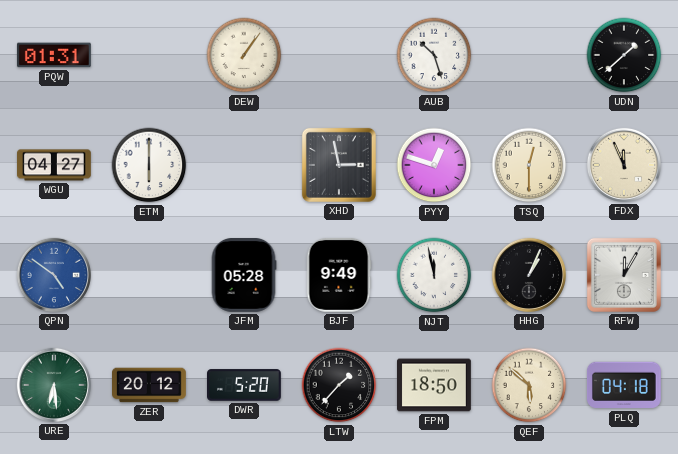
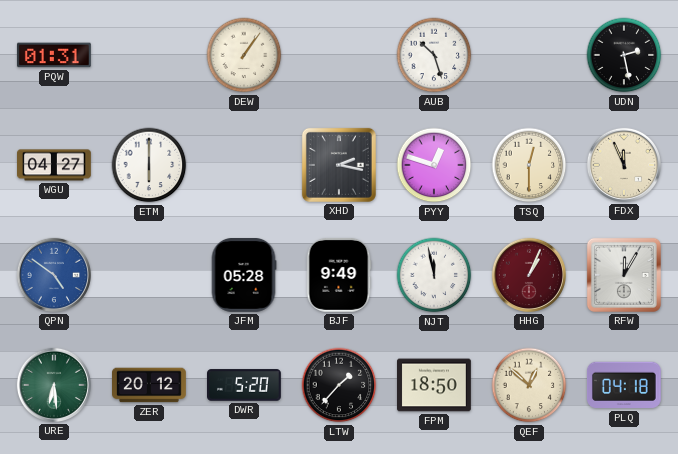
UDN: 1:38 -> 2:28 (624, 55)
XHD: 2:58 -> 2:17 (339, 165)
HHG dial: black -> burgundy (529, 275)
QEF: 5:52 -> 12:52 (529, 385)
